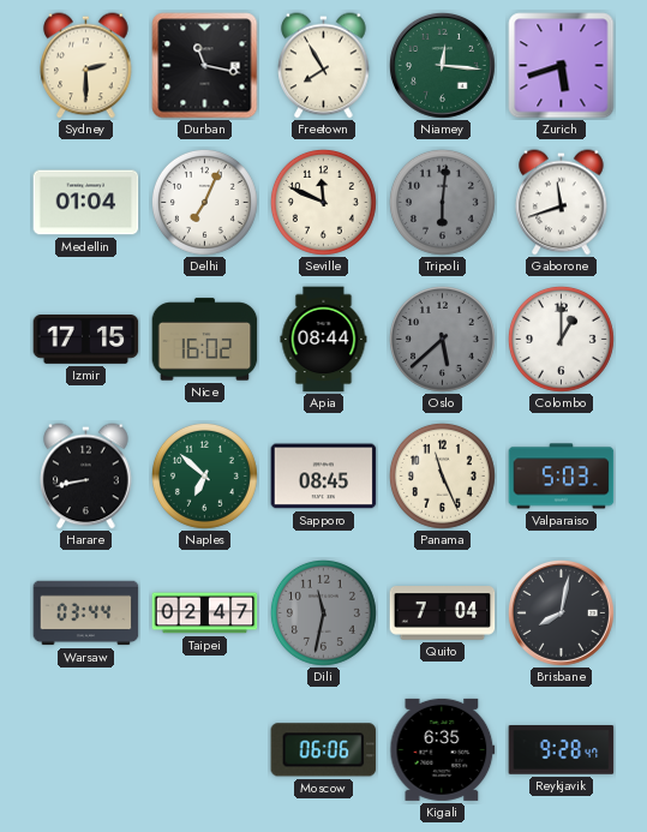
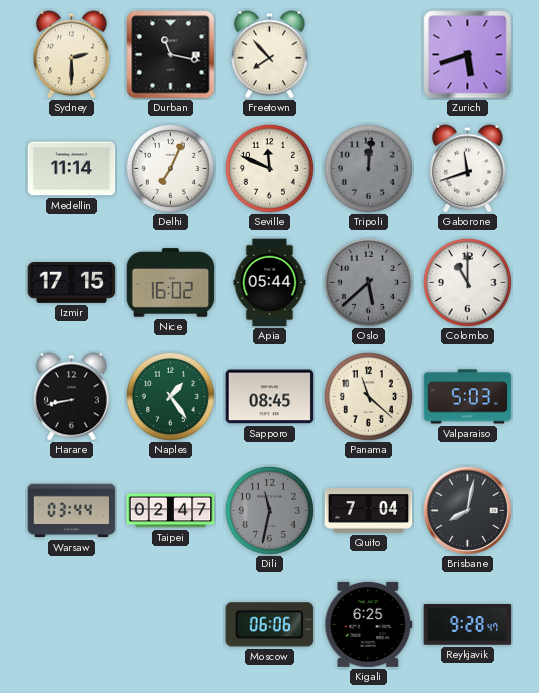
Freetown: 7:55 -> 7:53 (270, 55)
Niamey: 12:16 -> none (442, 65)
Medellin: 01:04 -> 11:14 (72, 169)
Tripoli: 6:01 -> 12:01 (368, 168)
Apia: 08:44 -> 05:44 (270, 283)
Colombo: 1:00 -> 11:00 (467, 282)
Naples: 6:52 -> 1:24 (170, 396)
Panama: 11:26 -> 11:22 (368, 396)
Kigali: 6:35 -> 6:25 (369, 624)
